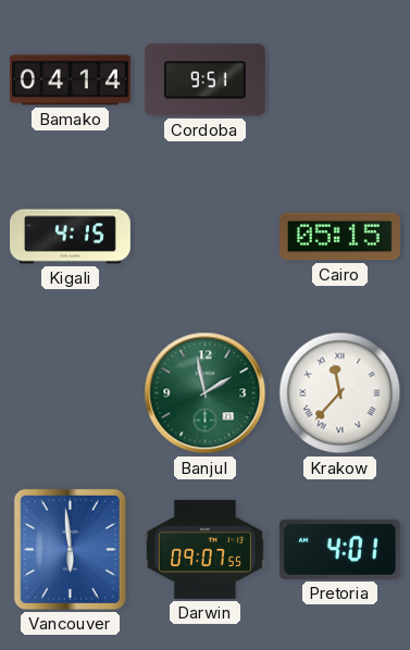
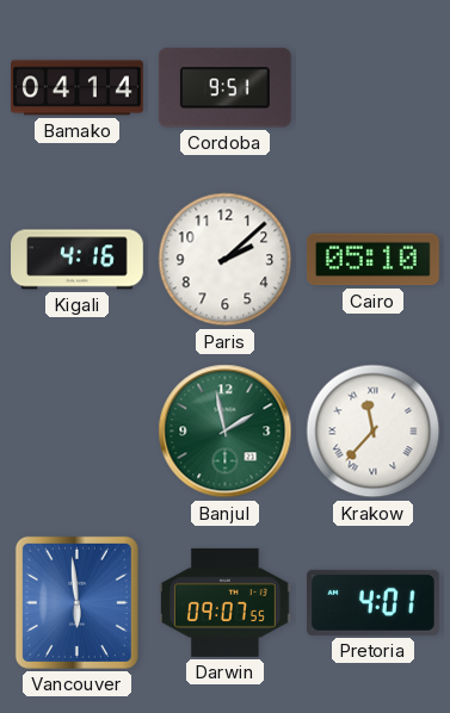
Kigali: 4:15 -> 4:16 (78, 260)
Paris: none -> 2:08 (226, 260)
Cairo: 05:15 -> 05:10 (372, 260)
